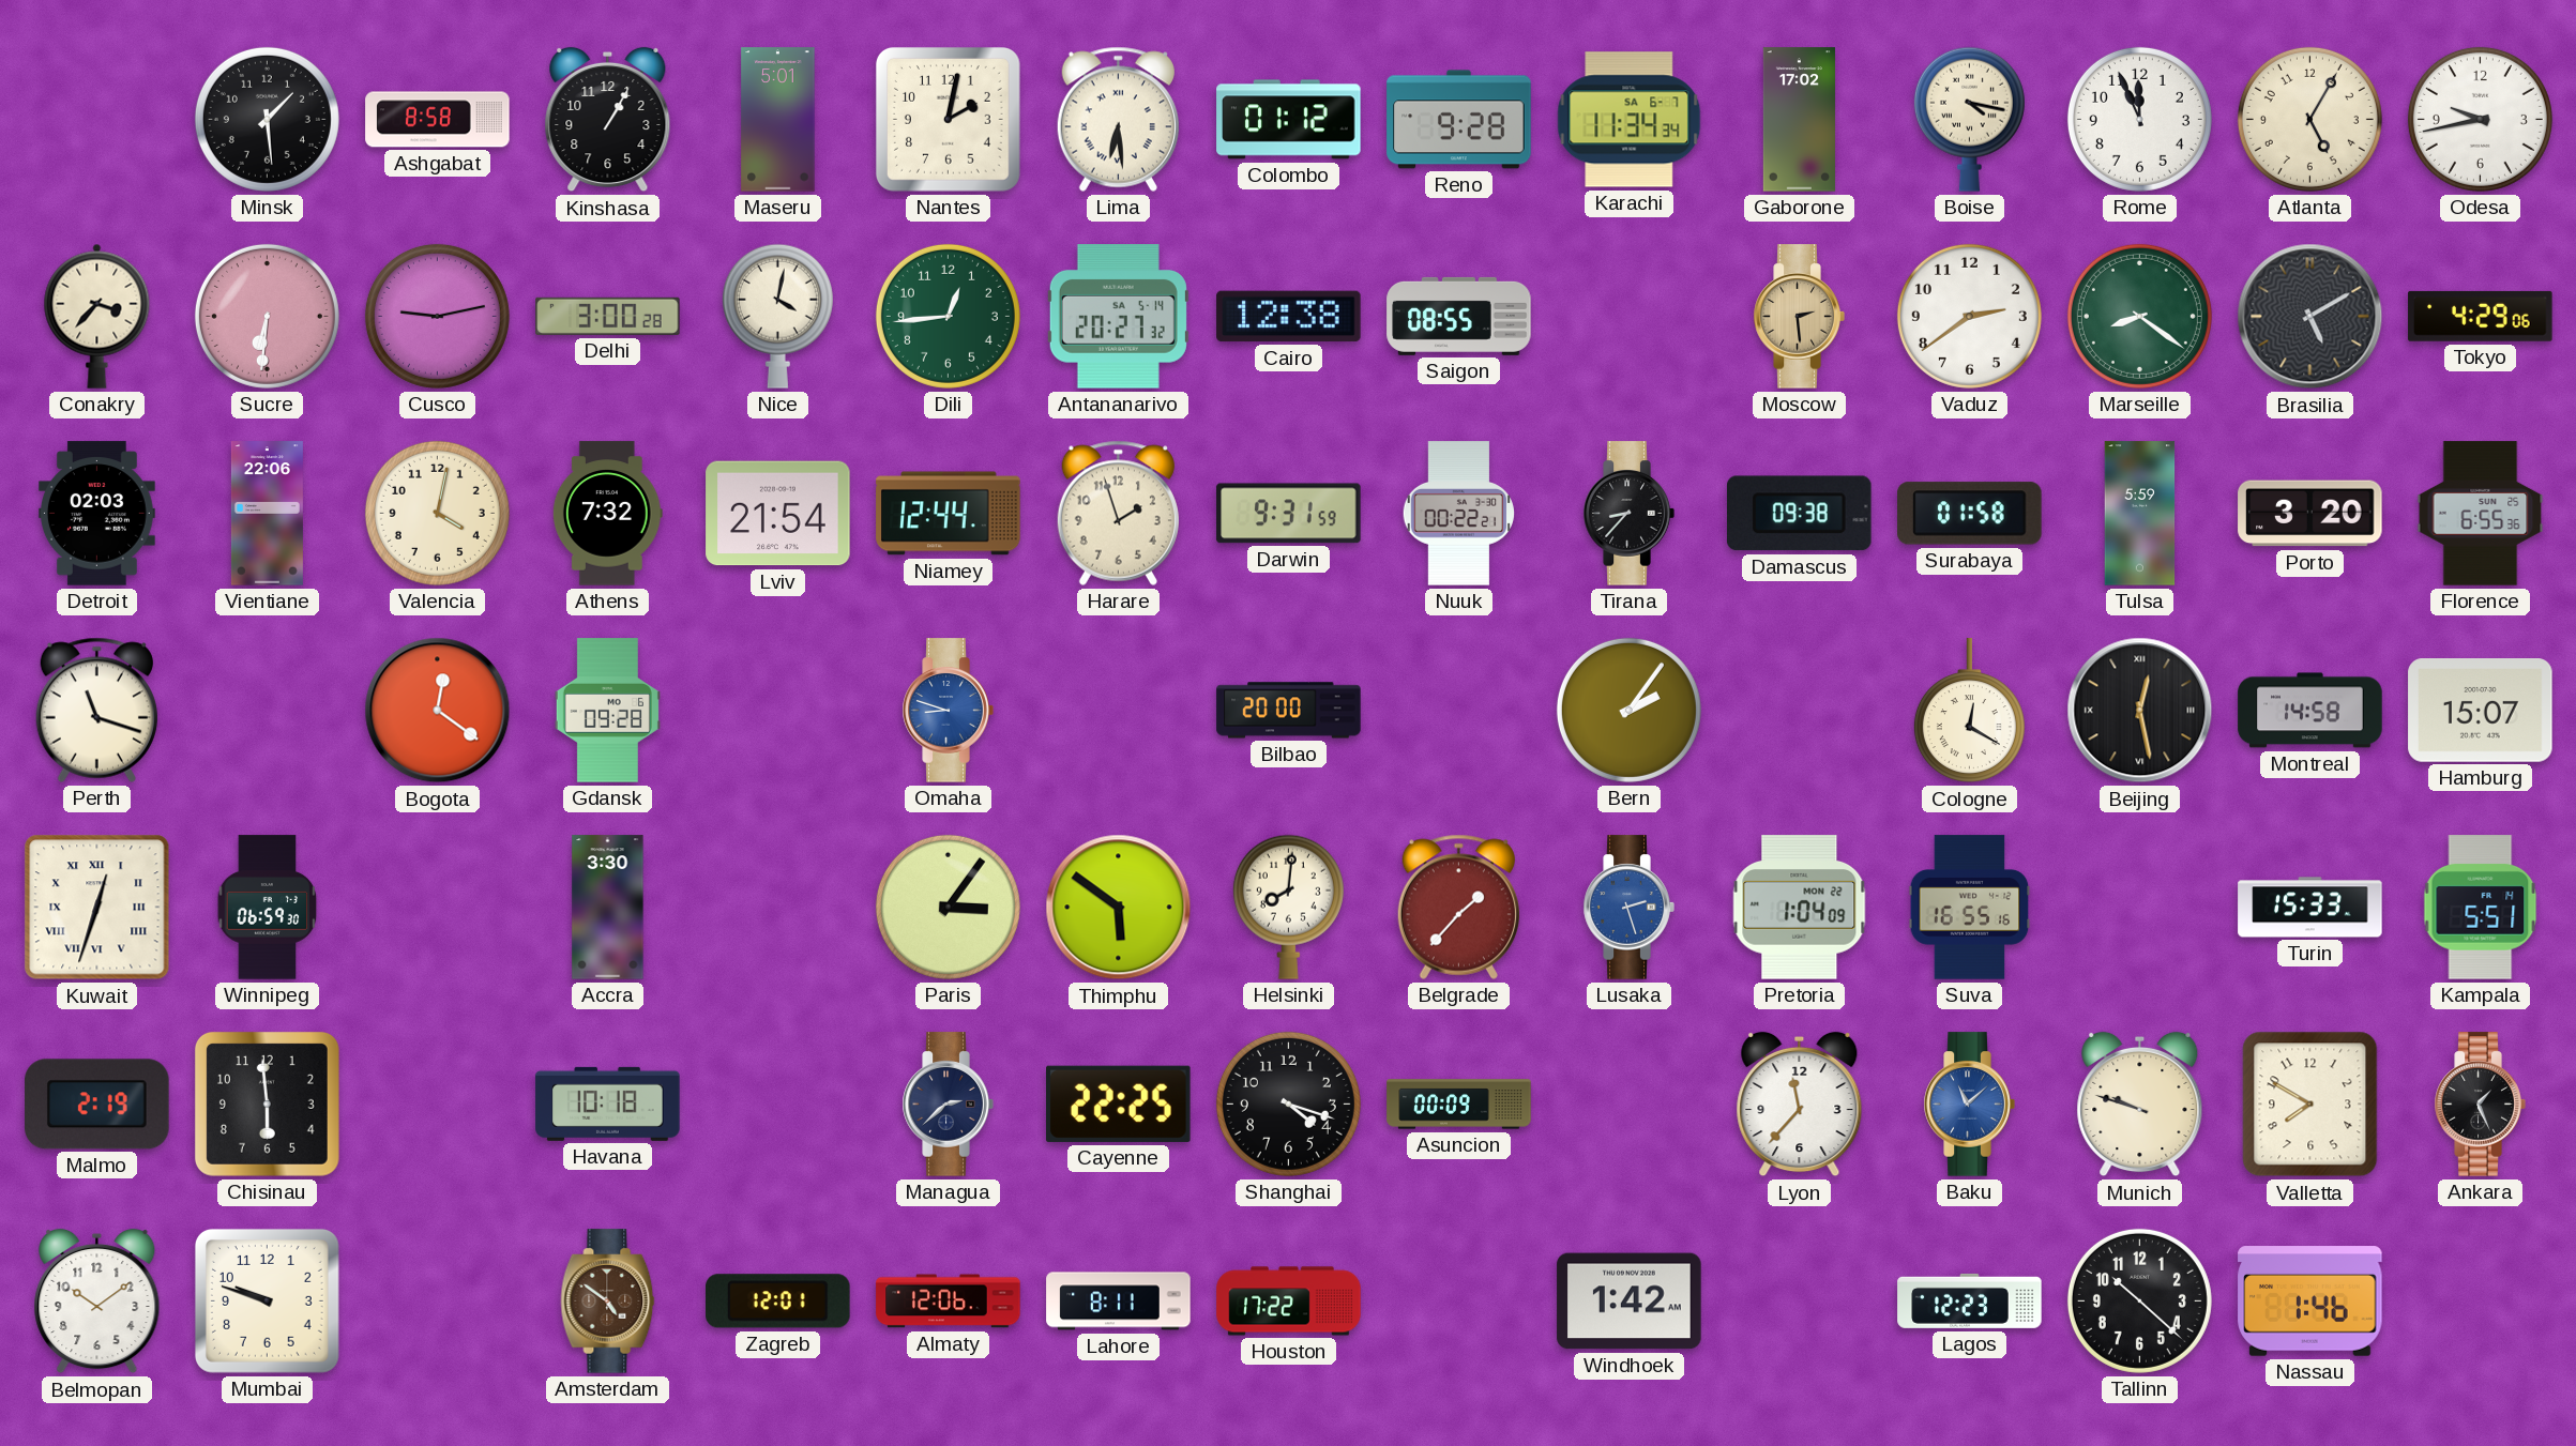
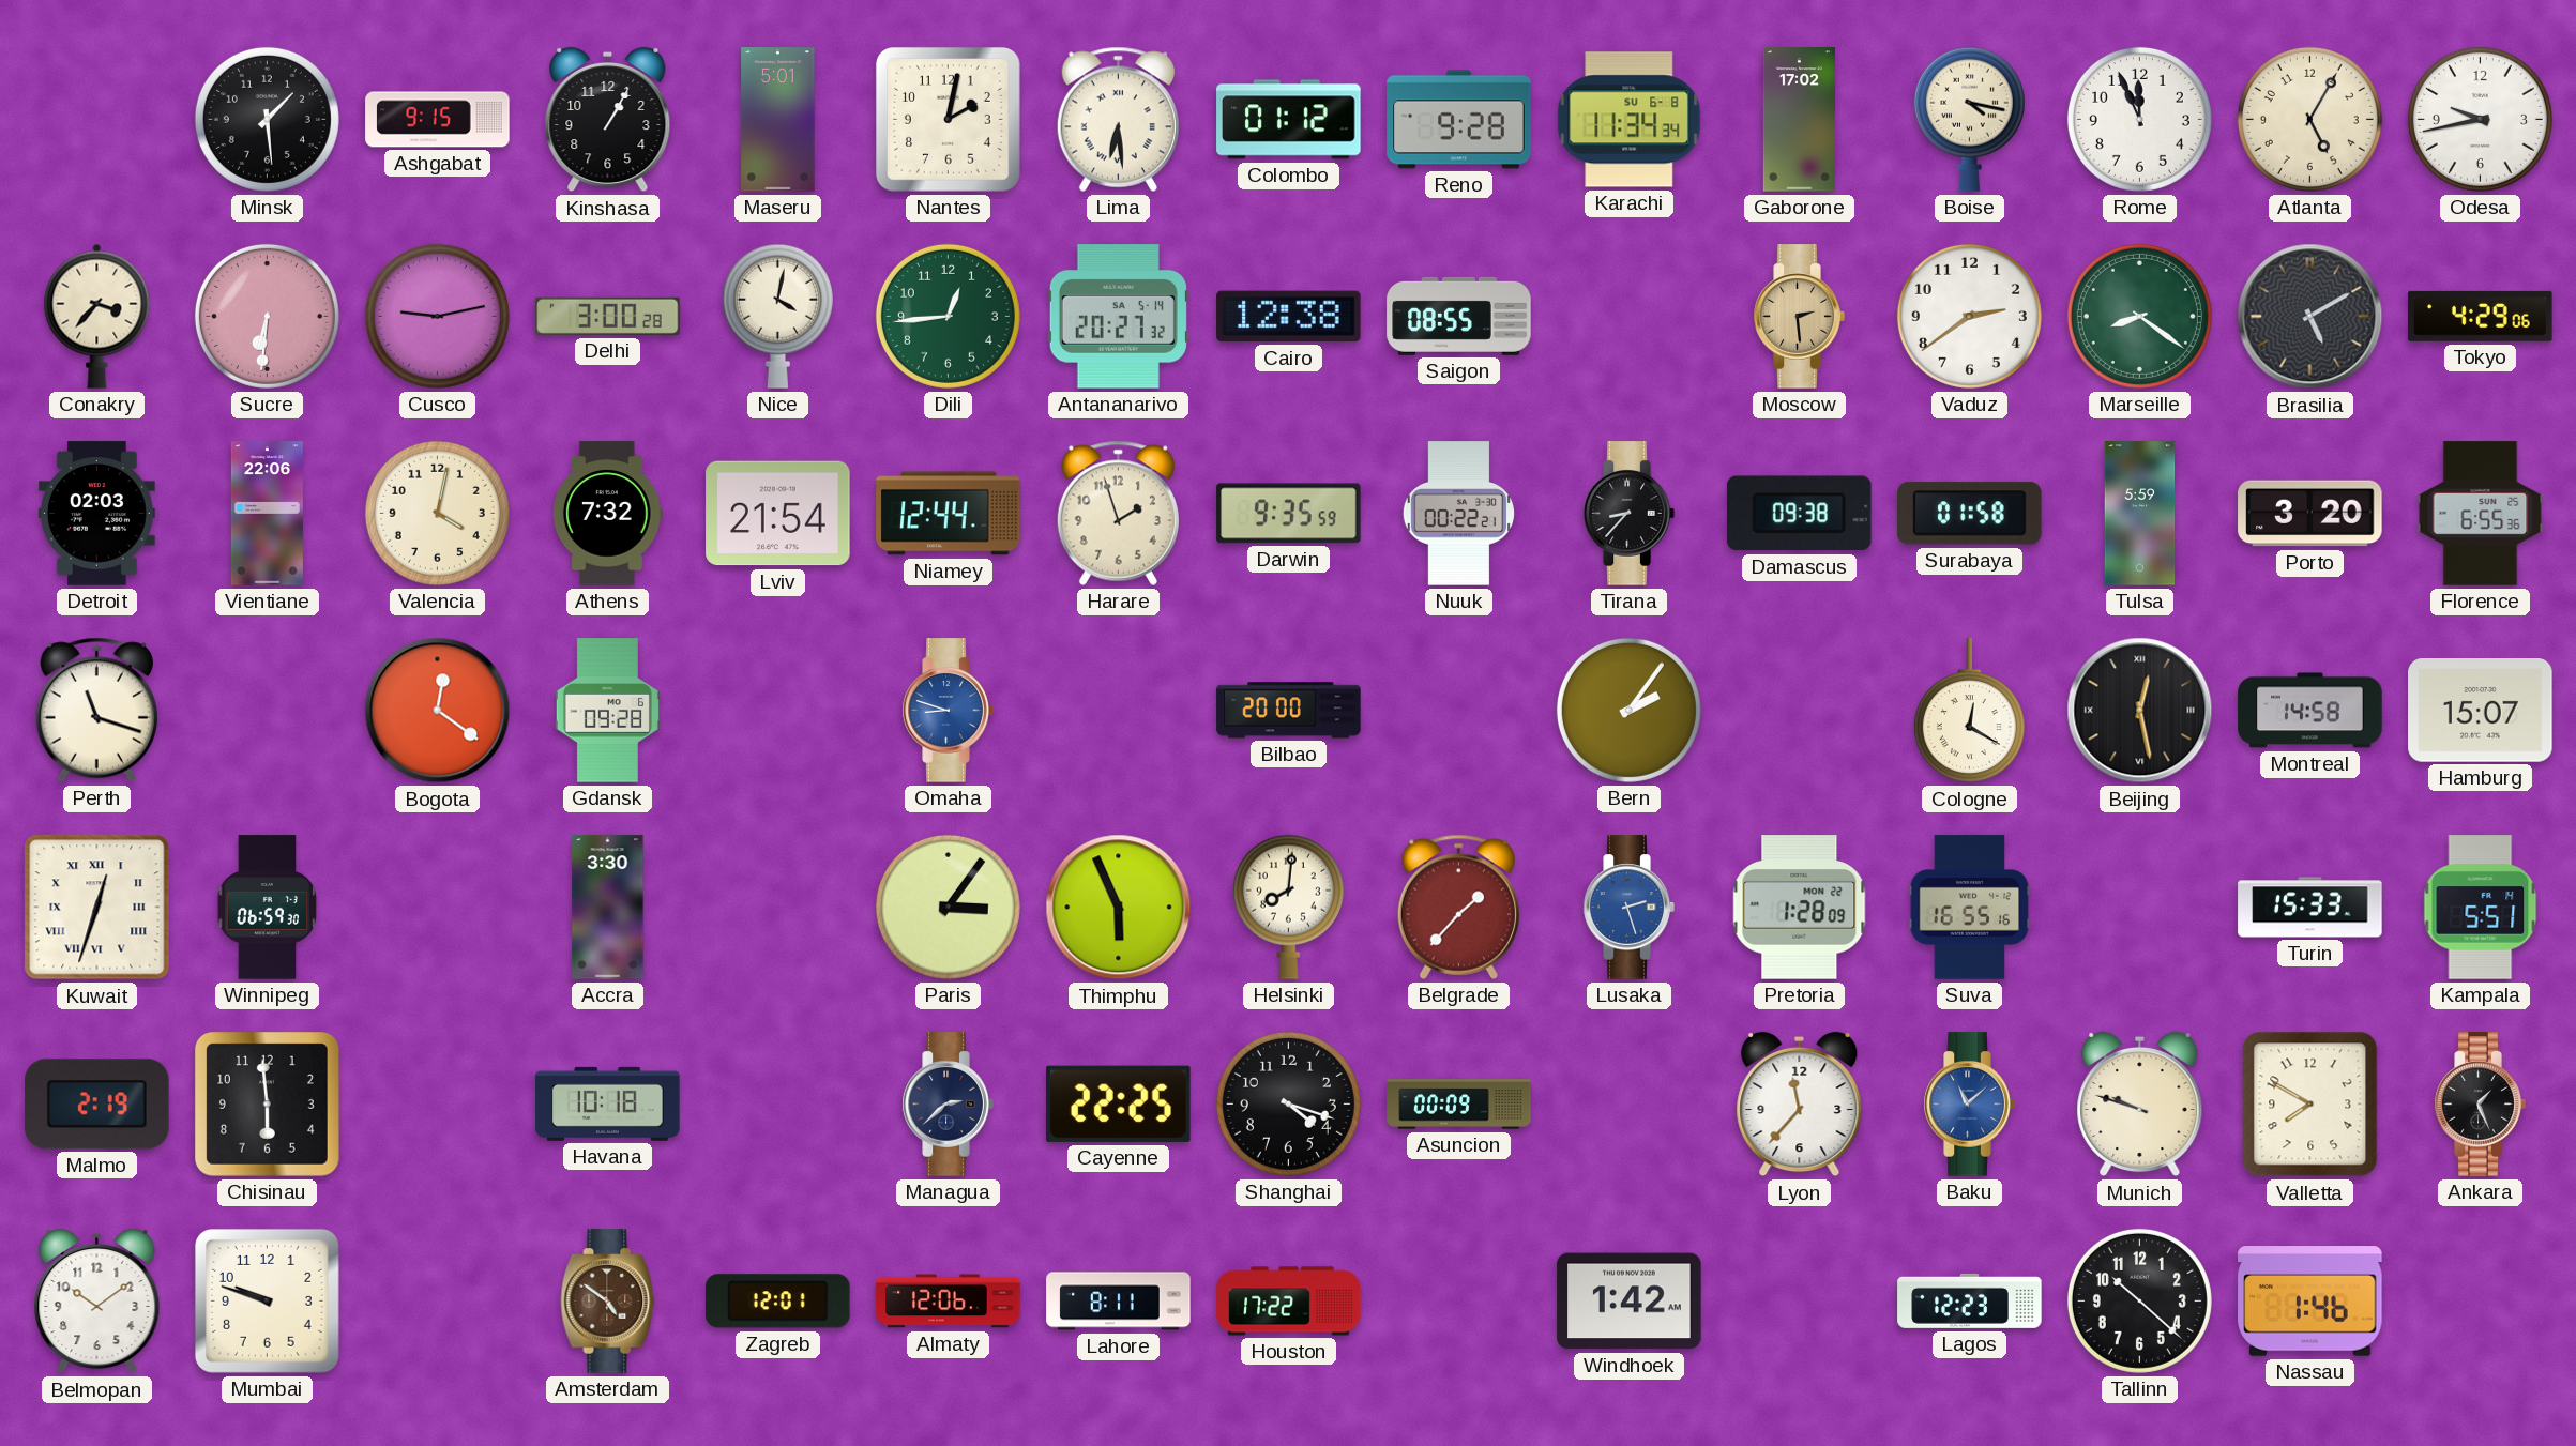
Ashgabat: 8:58 -> 9:15 (438, 120)
Karachi date: SA 6-7 -> SU 6-8 (1630, 120)
Darwin: 9:31 -> 9:35 (1289, 514)
Thimphu: 5:51 -> 5:56 (1119, 908)
Pretoria: 1:04 -> 1:28 (1800, 908)
